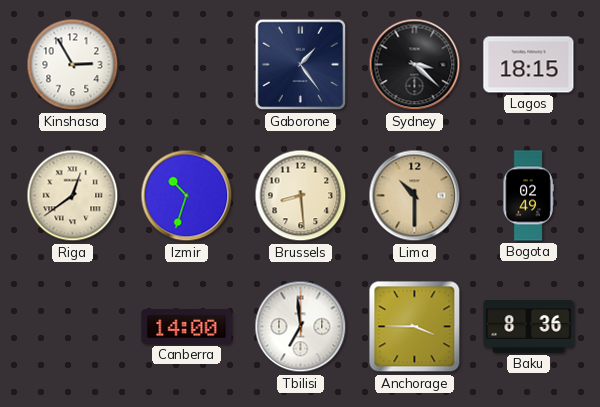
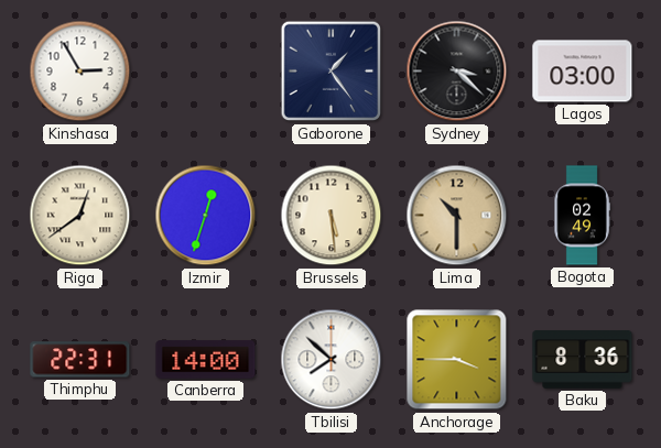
Lagos: 18:15 -> 03:00 (583, 72)
Izmir: 10:33 -> 12:33 (206, 216)
Brussels: 8:29 -> 5:29 (332, 216)
Thimphu: none -> 22:31 (80, 360)
Tbilisi: 6:59 -> 7:52 (332, 360)
